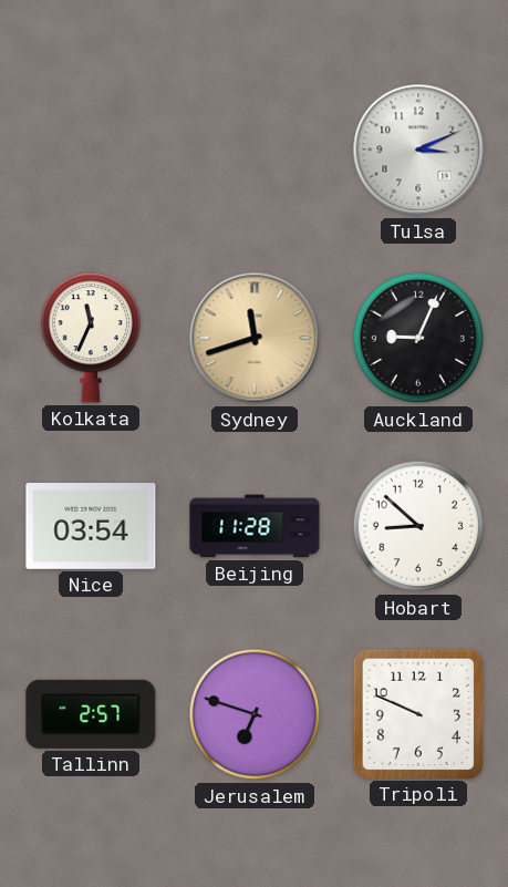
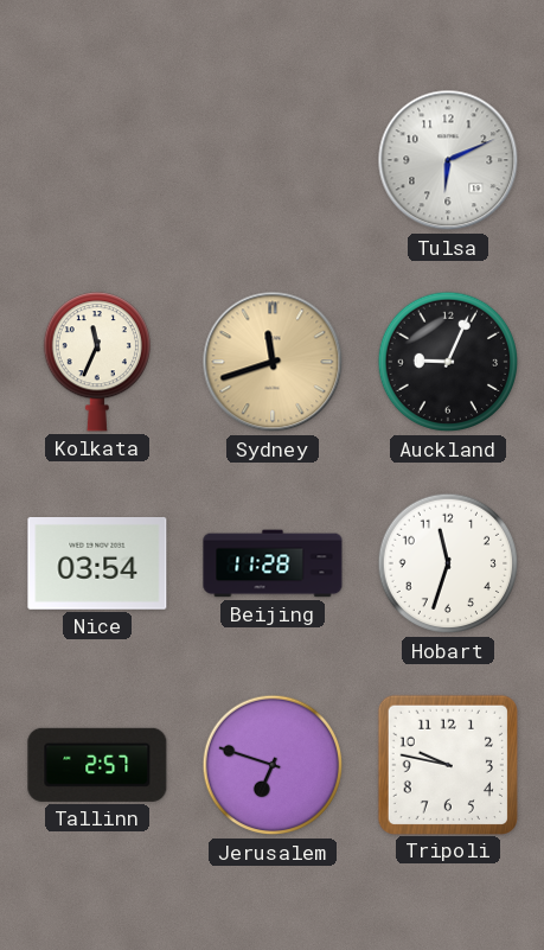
Tulsa: 3:11 -> 6:11 (448, 160)
Hobart: 8:52 -> 11:33 (448, 563)
Tripoli: 9:49 -> 9:47 (447, 764)
